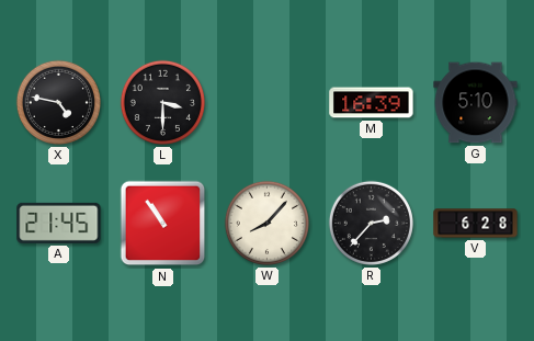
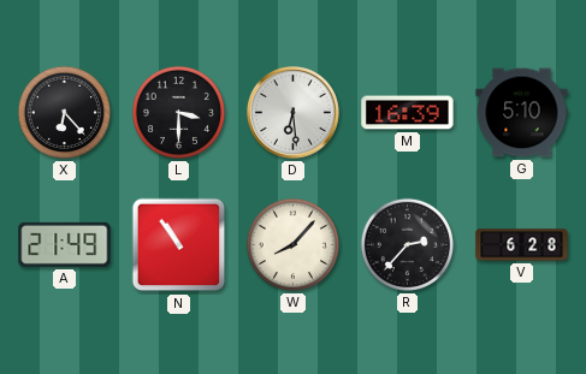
X: 4:47 -> 6:23 (64, 112)
D: none -> 6:29 (294, 113)
A: 21:45 -> 21:49 (65, 244)
